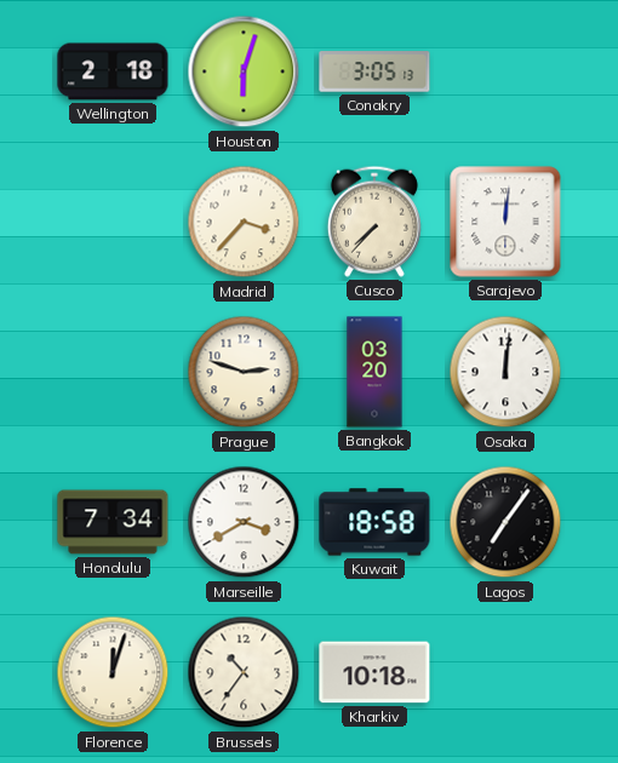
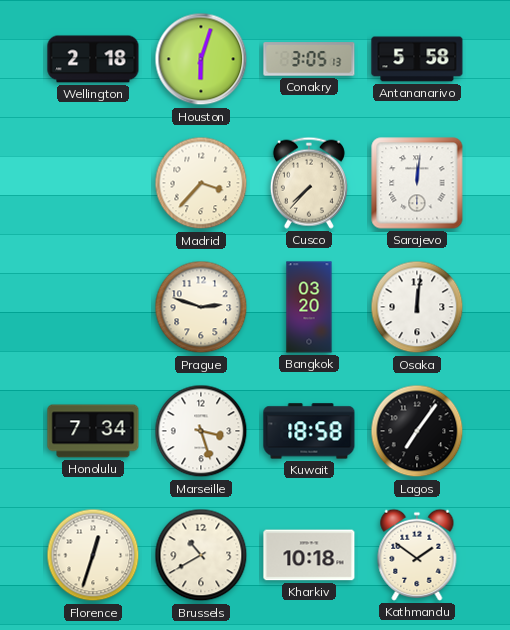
Antananarivo: none -> 5:58 (417, 59)
Marseille: 3:40 -> 3:27 (201, 431)
Florence: 12:03 -> 12:33 (93, 555)
Brussels: 10:36 -> 10:40 (201, 555)
Kathmandu: none -> 1:51 (417, 555)
